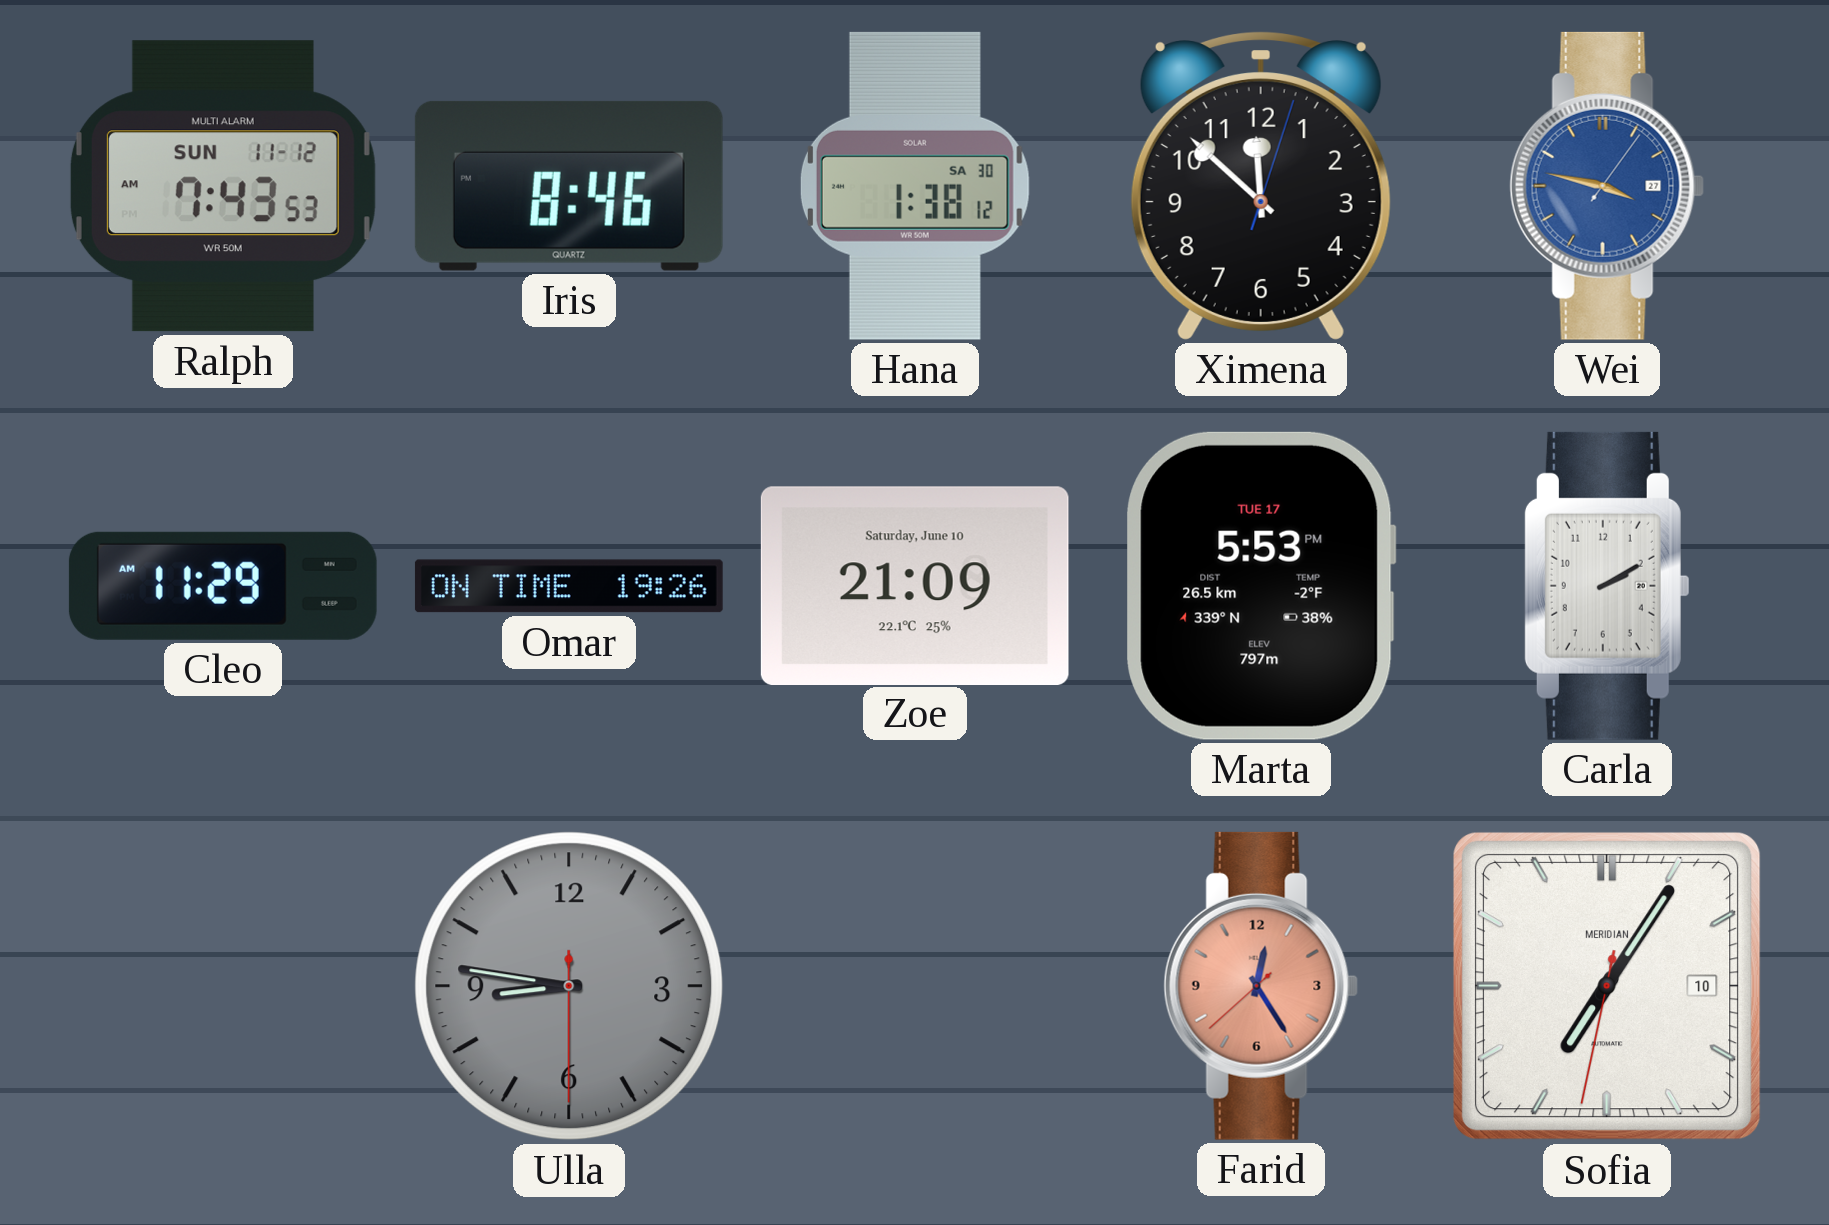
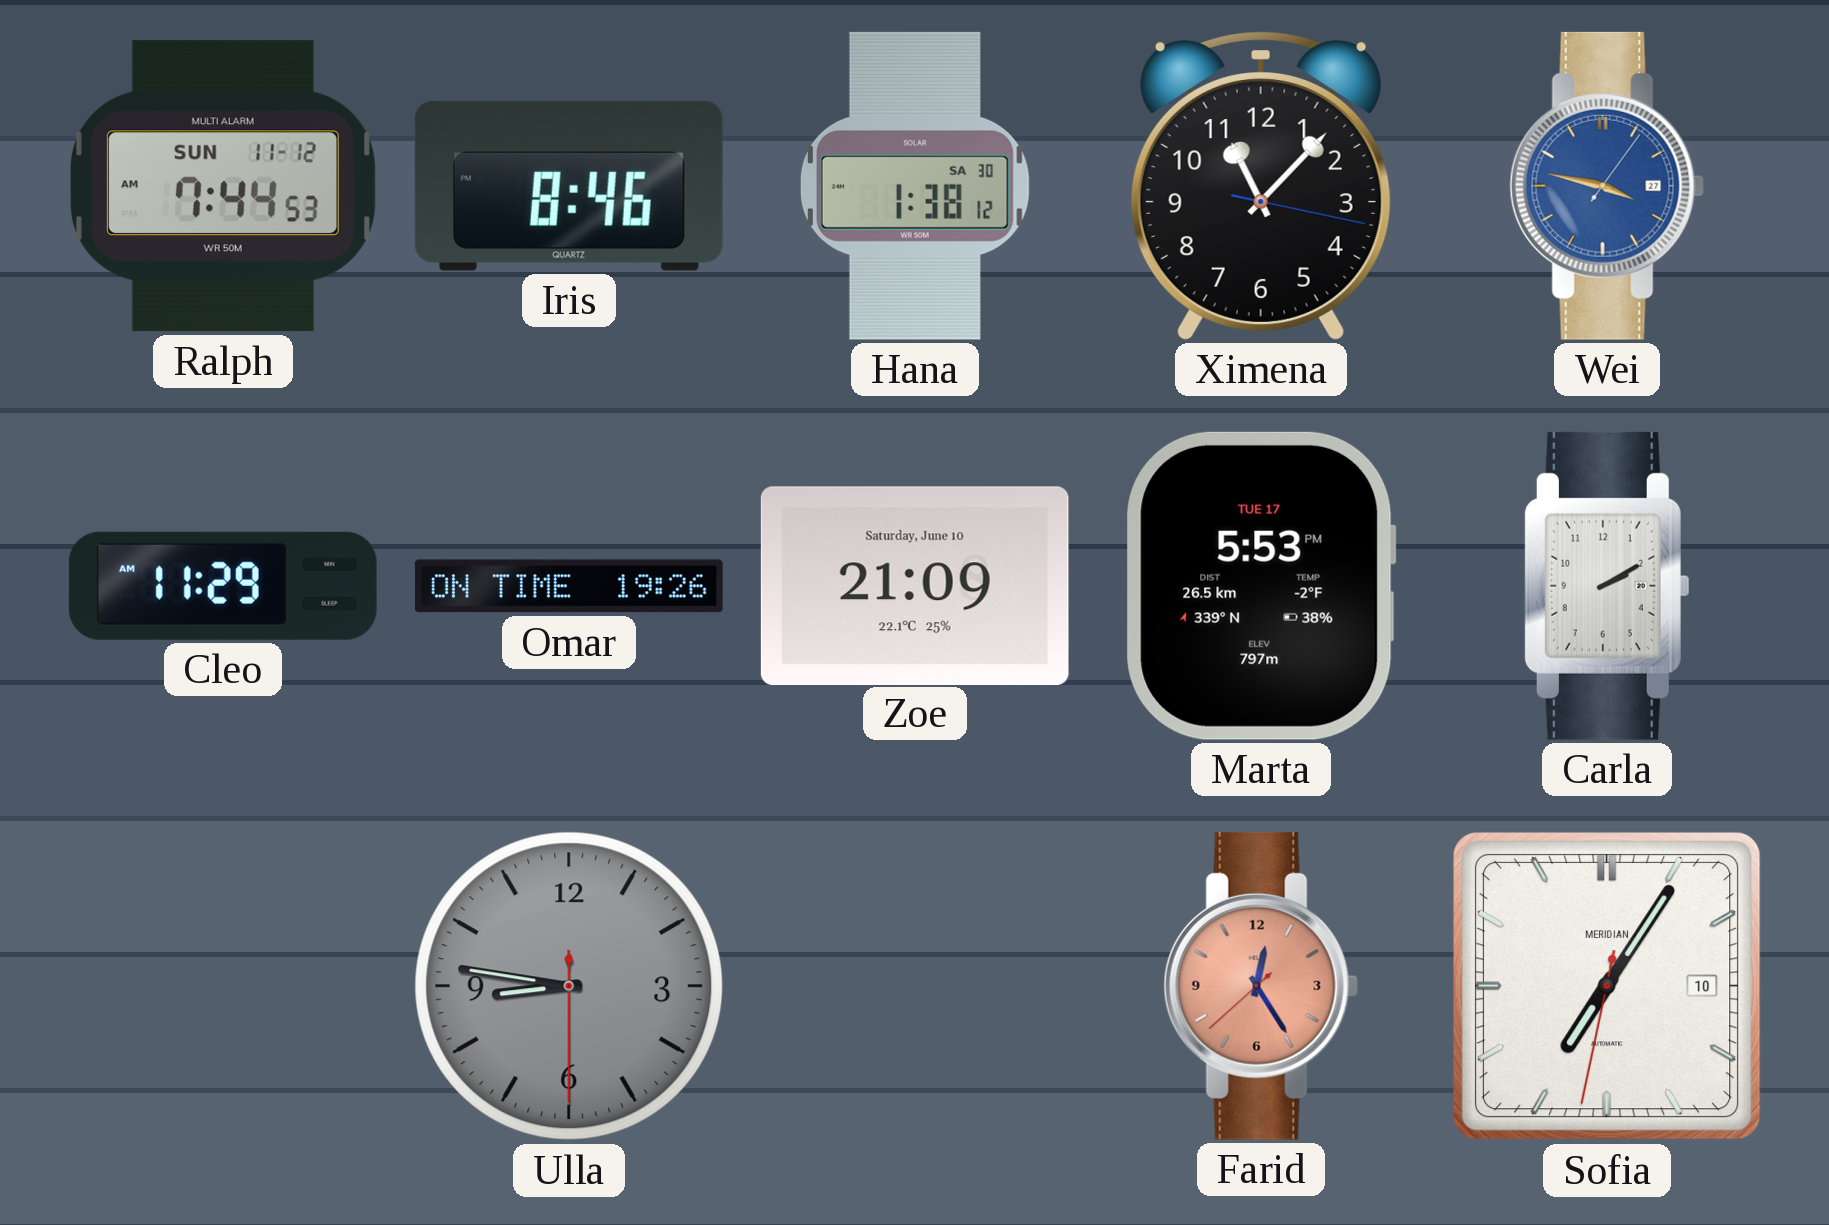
Ralph: 7:43 -> 7:44 (223, 186)
Ximena: 11:52 -> 11:07 (1261, 186)
